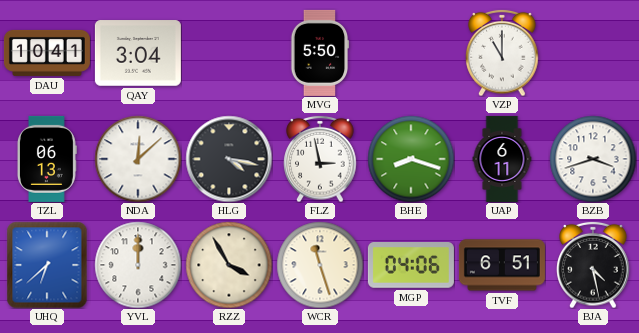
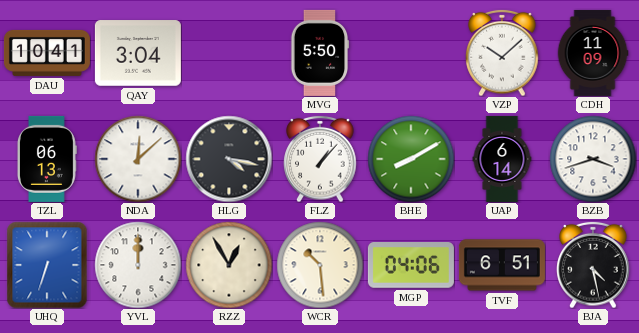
VZP: 11:00 -> 10:08 (502, 53)
CDH: none -> 11:09 (593, 53)
FLZ: 2:58 -> 1:07 (320, 159)
BHE: 8:18 -> 8:10 (411, 159)
UAP: 6:11 -> 6:14 (502, 159)
UHQ: 6:38 -> 6:33 (47, 265)
RZZ: 3:55 -> 12:55 (229, 265)
WCR: 11:27 -> 10:29 (320, 265)
